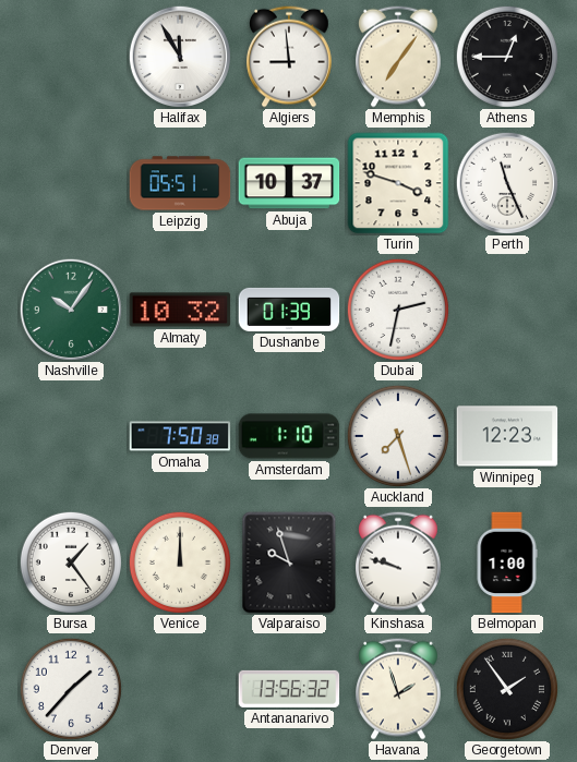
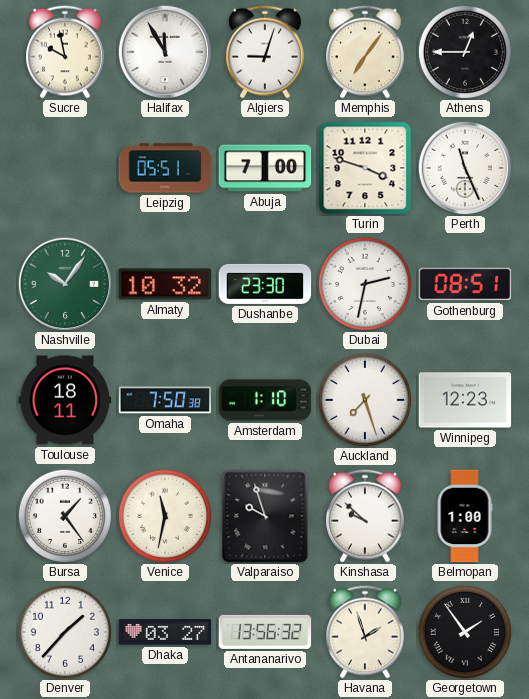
Sucre: none -> 9:58 (66, 52)
Algiers: 8:59 -> 9:03 (266, 52)
Abuja: 10:37 -> 7:00 (265, 168)
Dushanbe: 01:39 -> 23:30 (265, 284)
Gothenburg: none -> 08:51 (465, 284)
Toulouse: none -> 18:11 (65, 400)
Venice: 12:00 -> 11:32 (165, 516)
Kinshasa: 9:48 -> 9:52 (366, 516)
Dhaka: none -> 03:27 (165, 632)
